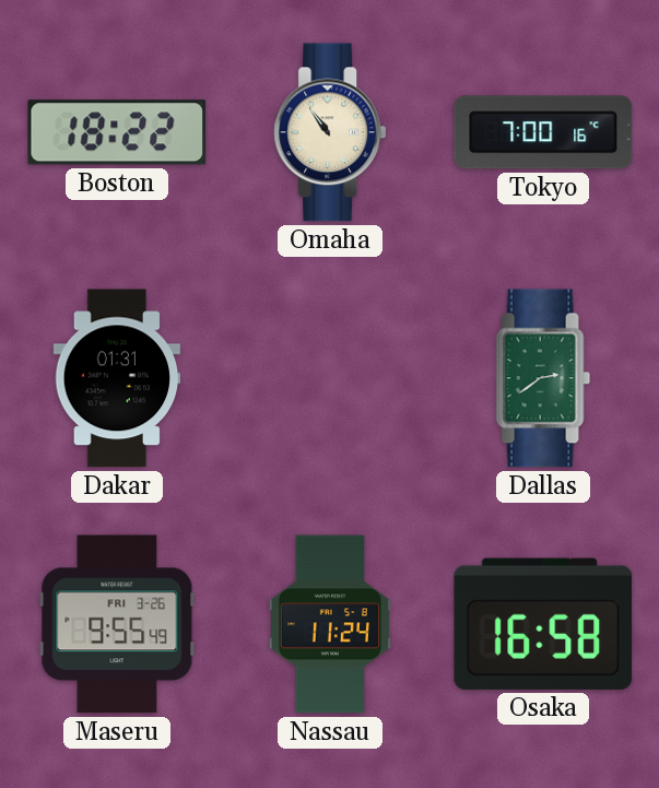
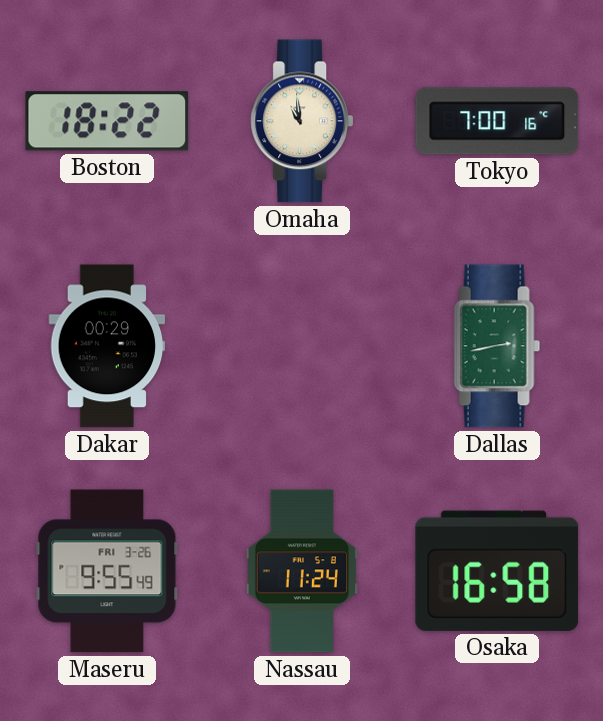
Omaha: 10:54 -> 10:59 (301, 121)
Dakar: 01:31 -> 00:29 (107, 346)
Dallas: 2:39 -> 2:43 (497, 346)
